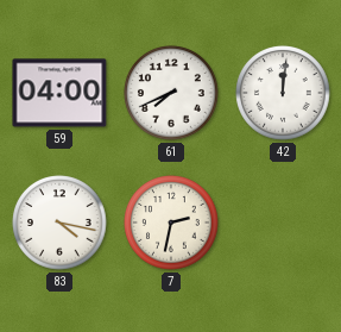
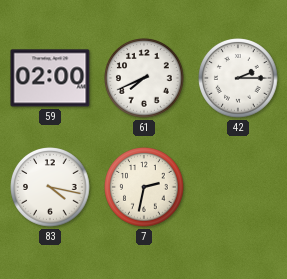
59: 04:00 -> 02:00 (50, 78)
42: 12:01 -> 2:15 (238, 78)
